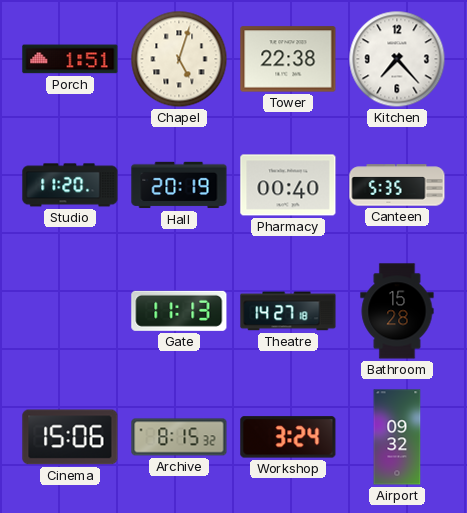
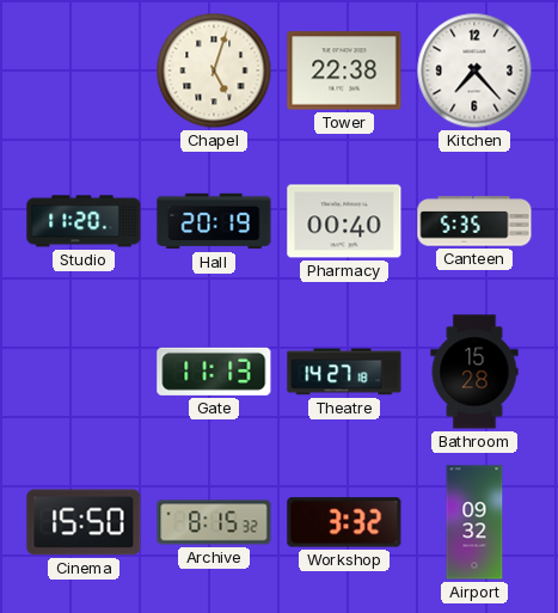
Porch: 1:51 -> none (70, 59)
Cinema: 15:06 -> 15:50 (84, 522)
Workshop: 3:24 -> 3:32 (344, 522)
